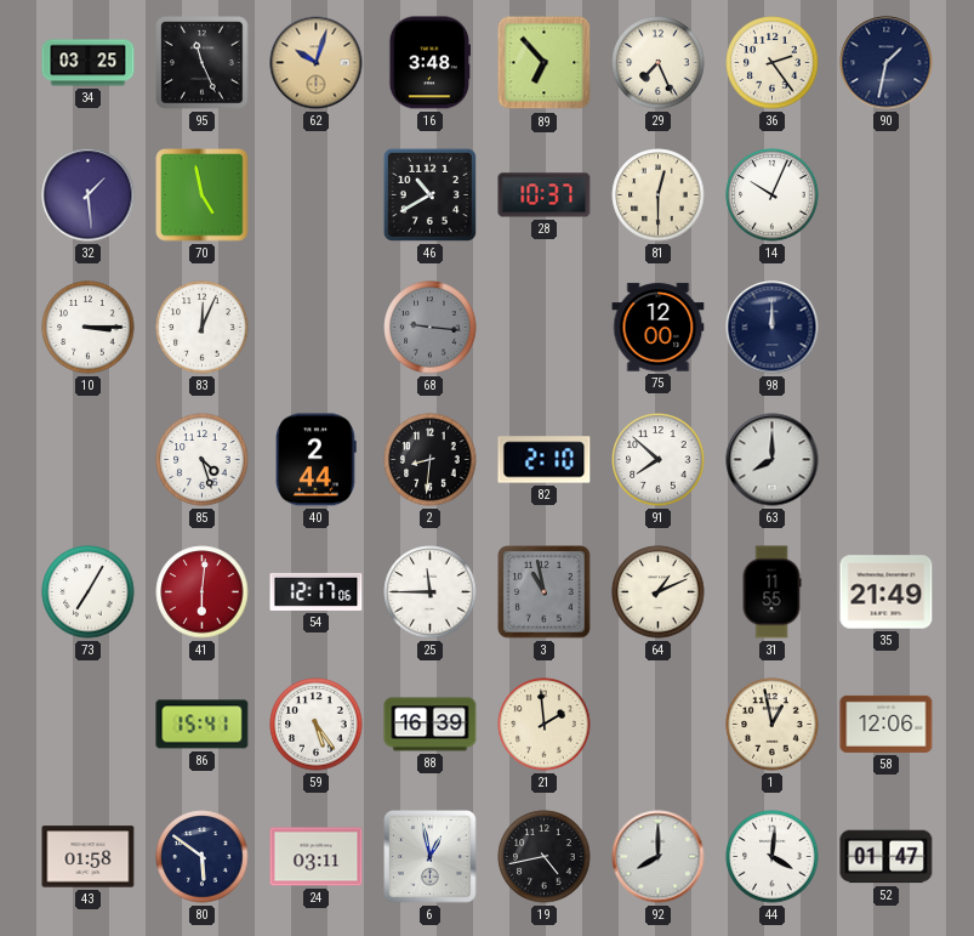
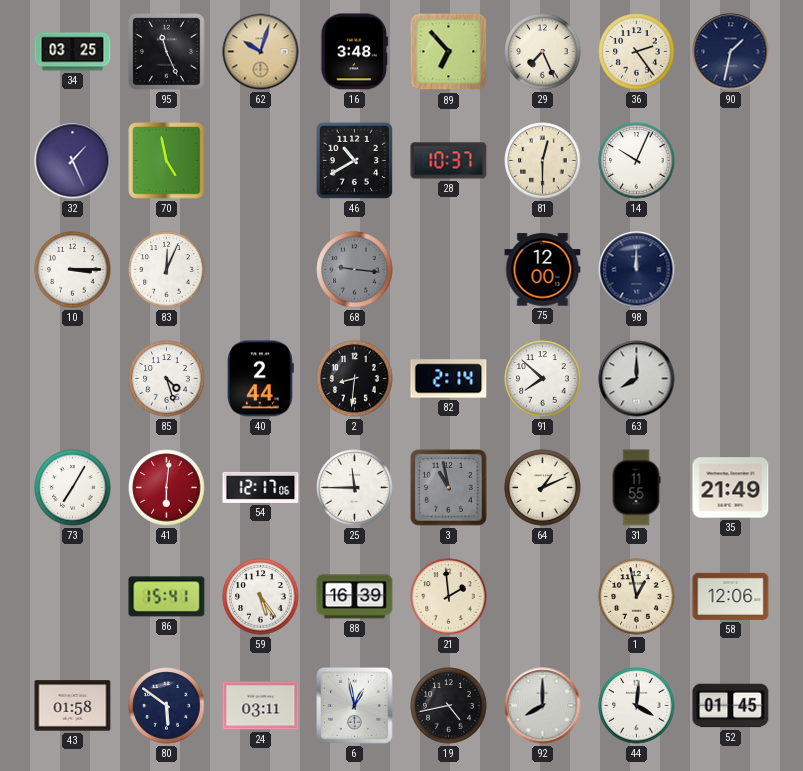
32: 1:29 -> 1:26 (73, 161)
82: 2:10 -> 2:14 (449, 379)
52: 01:47 -> 01:45 (731, 706)
